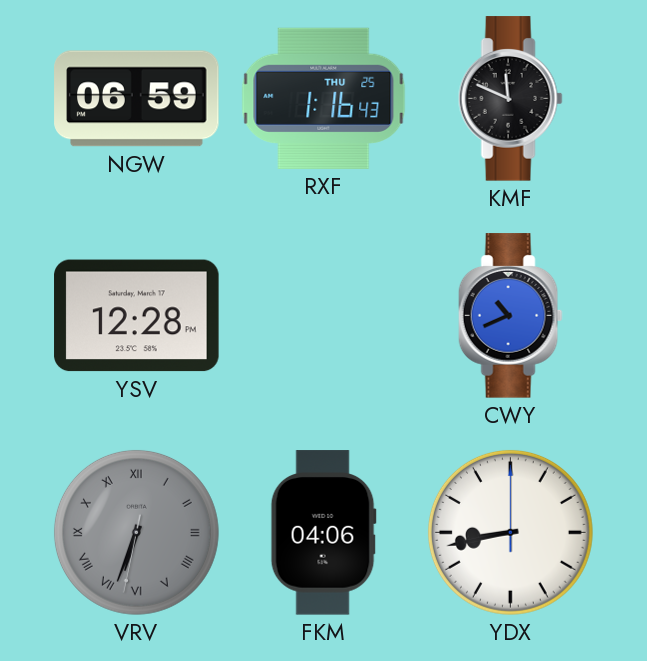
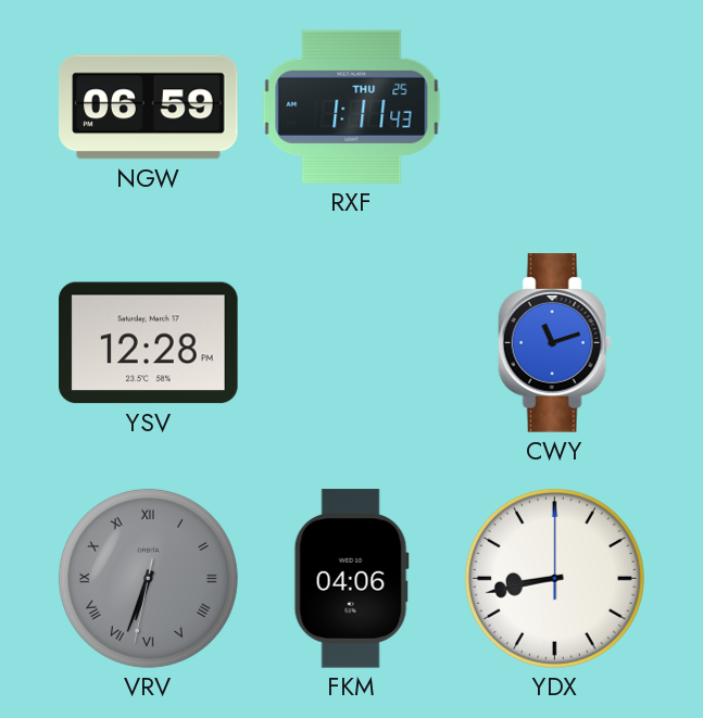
RXF: 1:16 -> 1:11 (352, 106)
KMF: 11:49 -> none (510, 99)
CWY: 10:41 -> 11:12 (554, 343)
